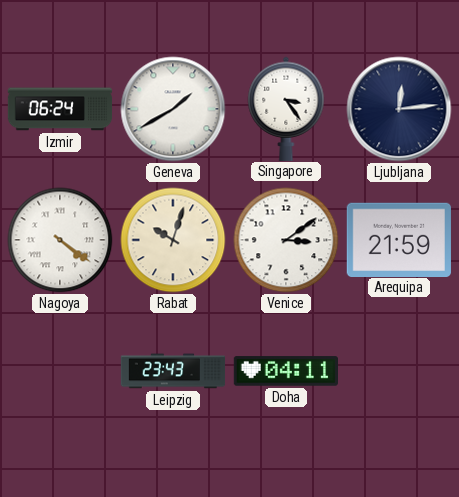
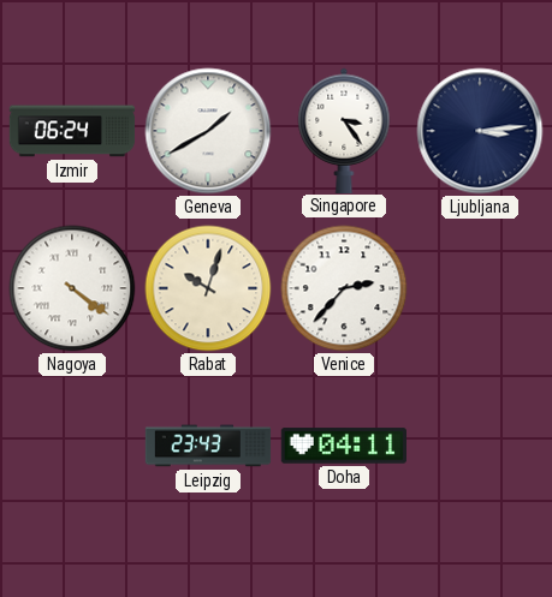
Ljubljana: 12:14 -> 3:14 (480, 131)
Venice: 3:09 -> 2:37 (344, 288)
Arequipa: 21:59 -> none (399, 239)
